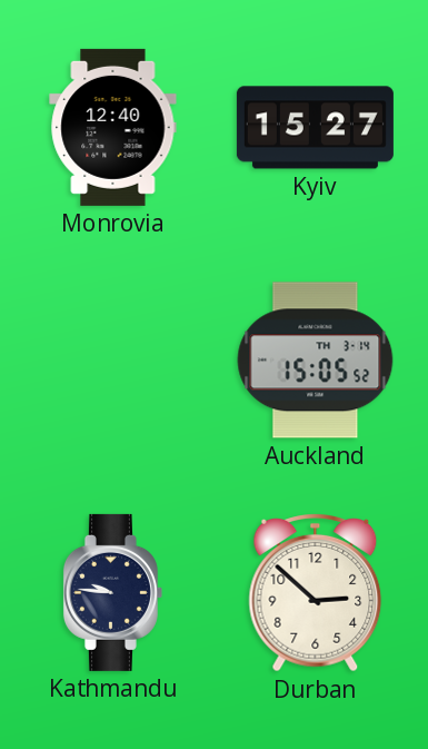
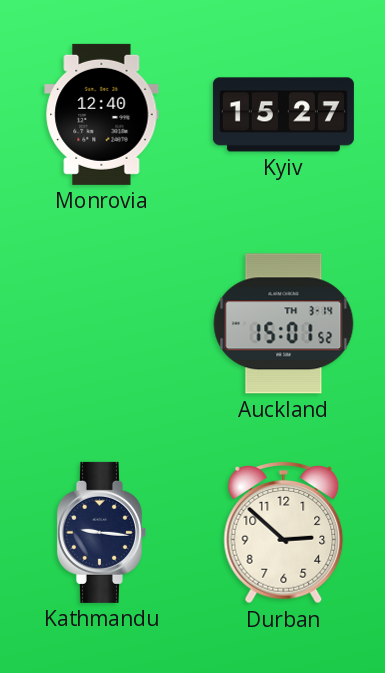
Auckland: 15:05 -> 15:01 (284, 324)
Kathmandu: 9:46 -> 9:16 (101, 532)
